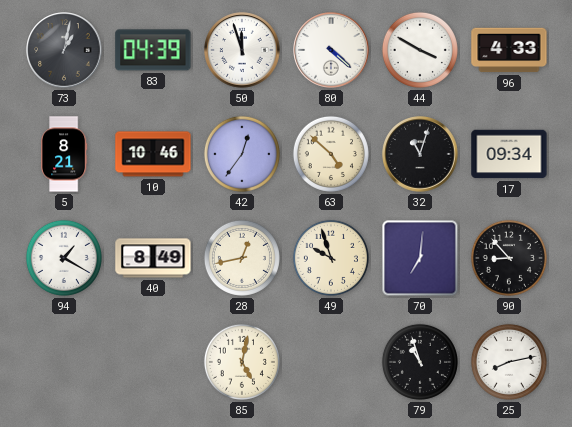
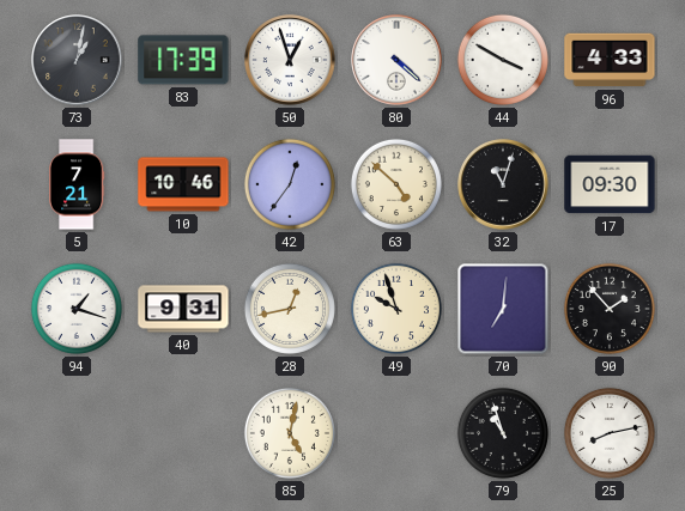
83: 04:39 -> 17:39 (183, 60)
50: 11:57 -> 12:57 (290, 60)
5: 8:21 -> 7:21 (77, 184)
17: 09:34 -> 09:30 (610, 184)
94: 1:20 -> 1:18 (77, 309)
40: 8:49 -> 9:31 (183, 309)
90: 8:53 -> 1:53 (610, 309)
